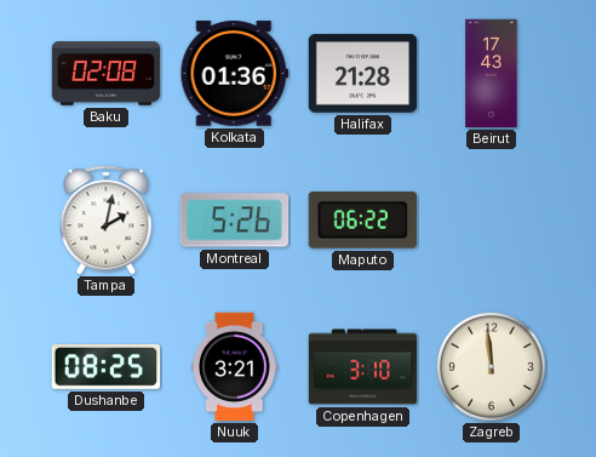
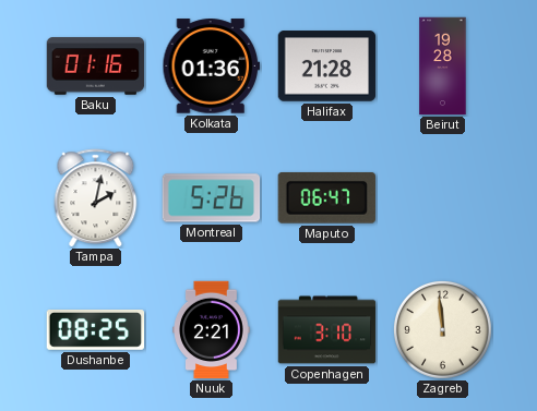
Baku: 02:08 -> 01:16 (96, 67)
Beirut: 17:43 -> 19:28 (443, 67)
Maputo: 06:22 -> 06:47 (326, 198)
Nuuk: 3:21 -> 2:21 (212, 330)
